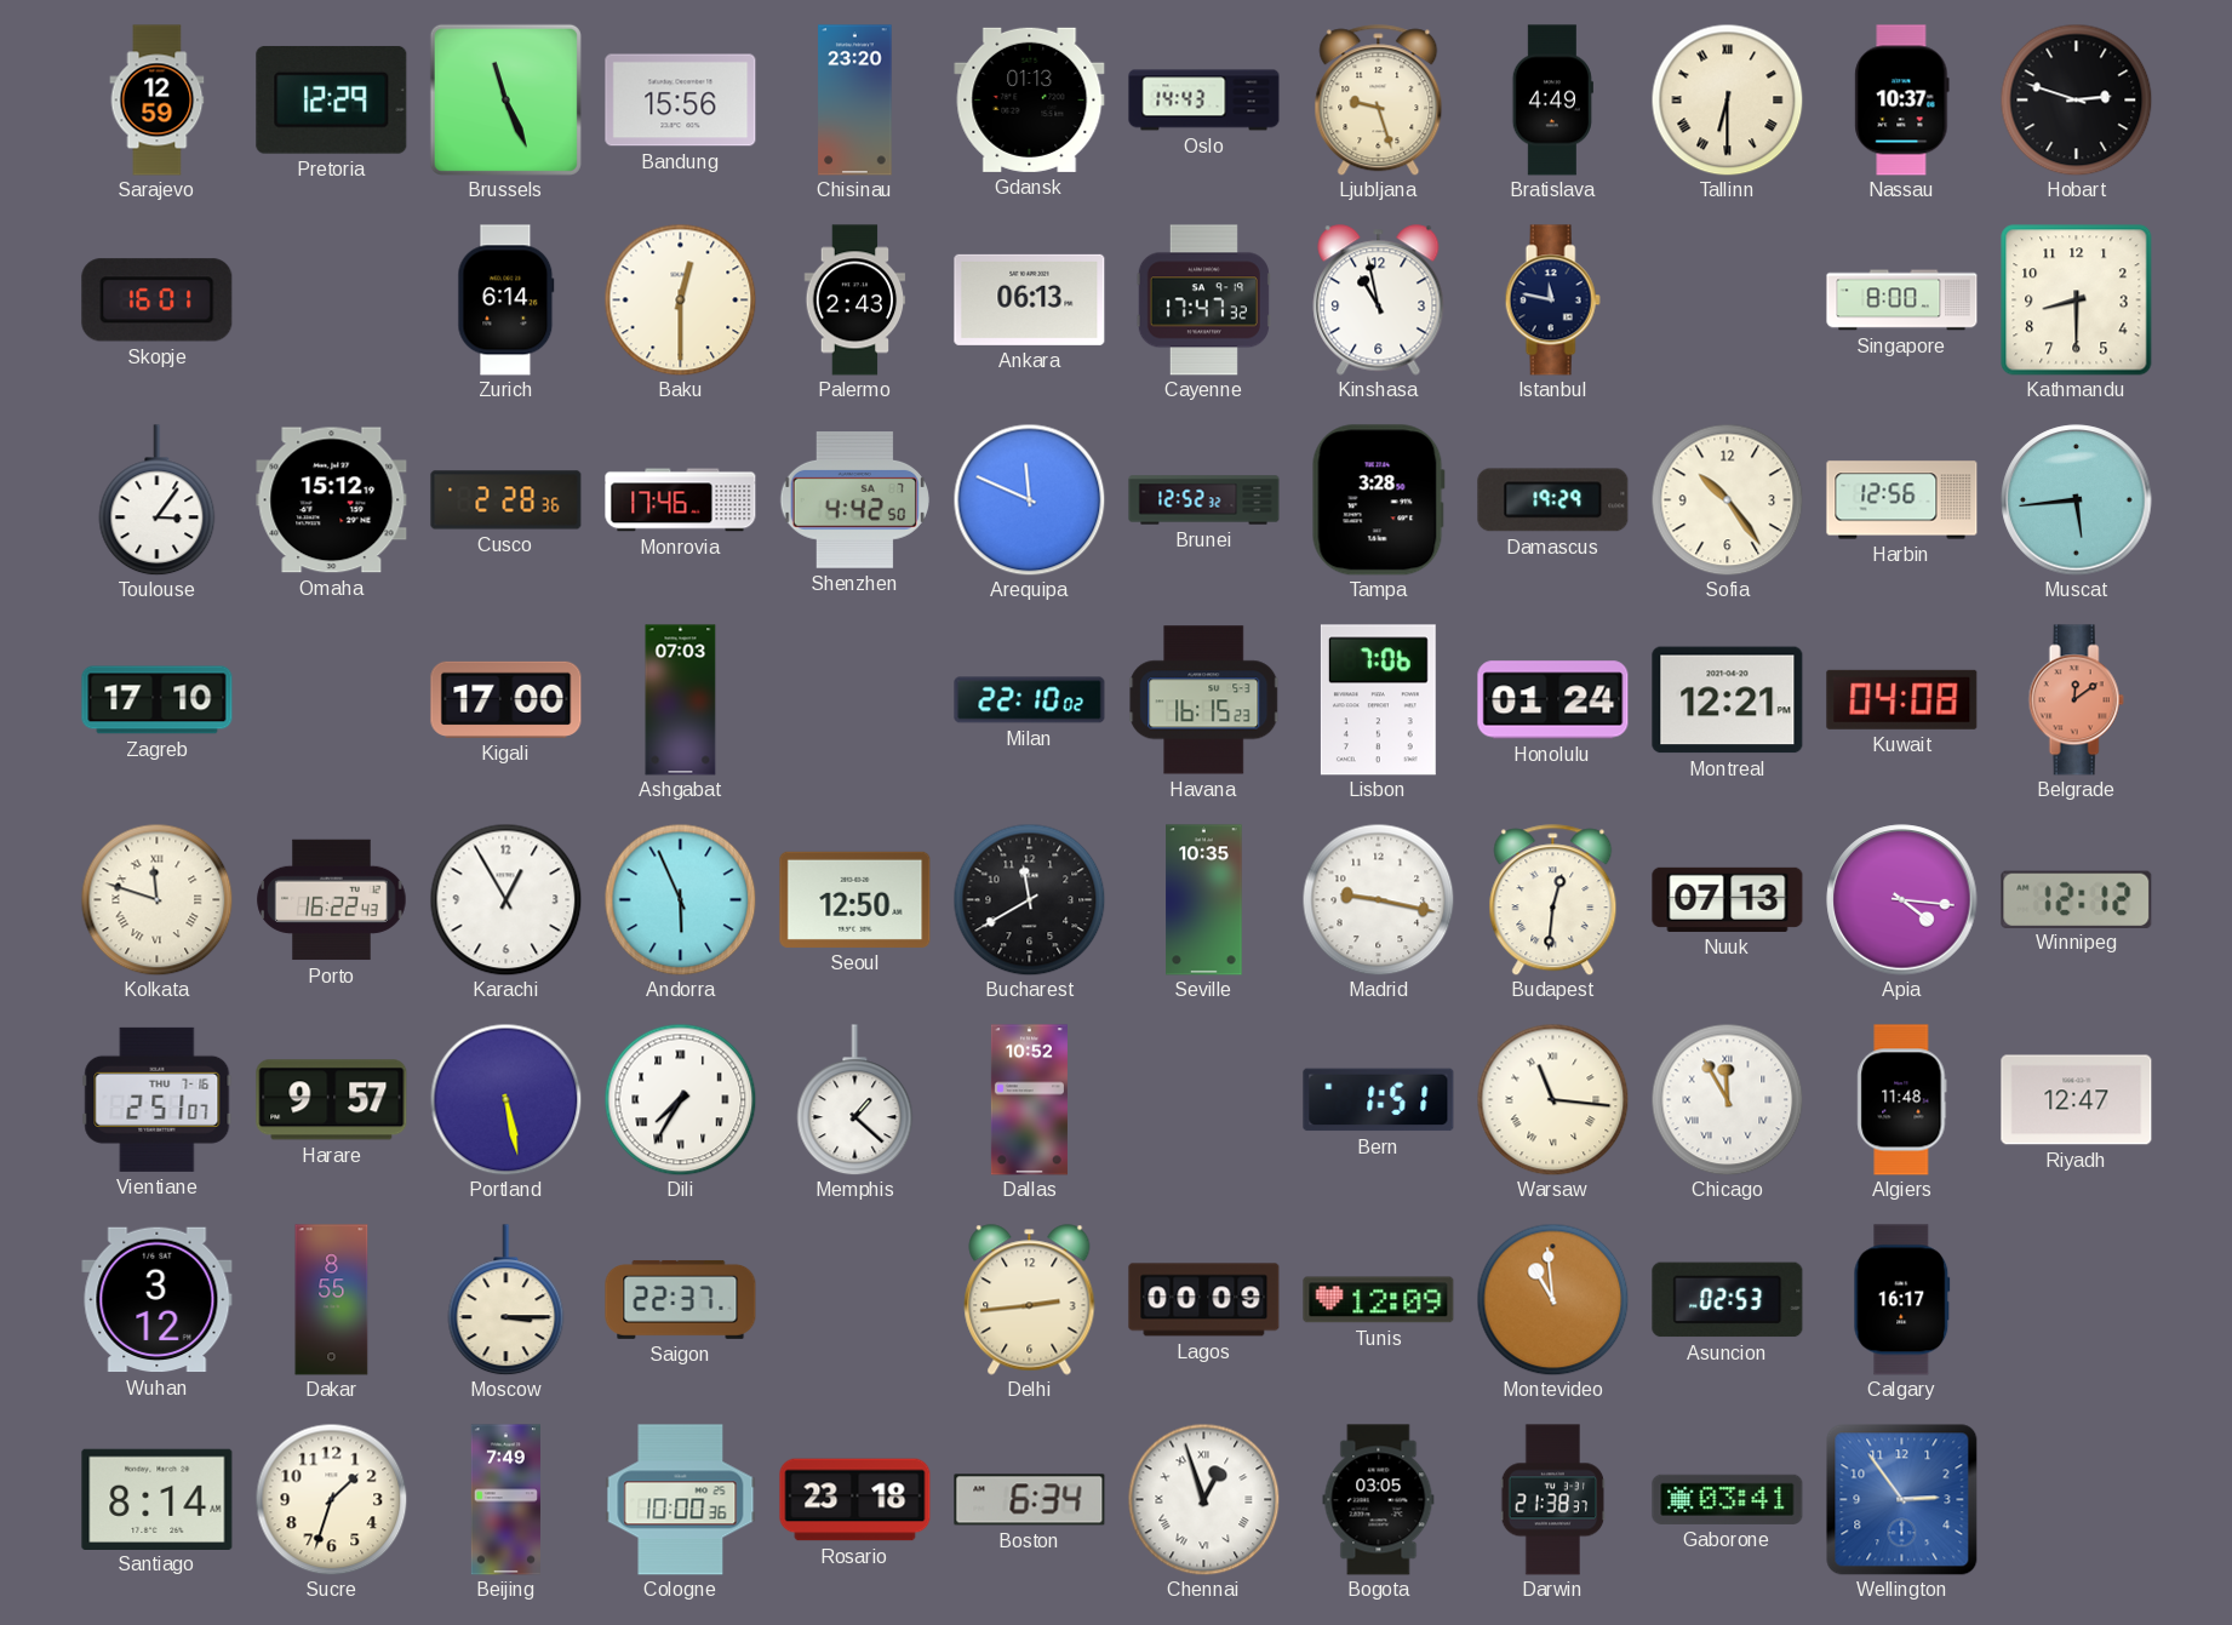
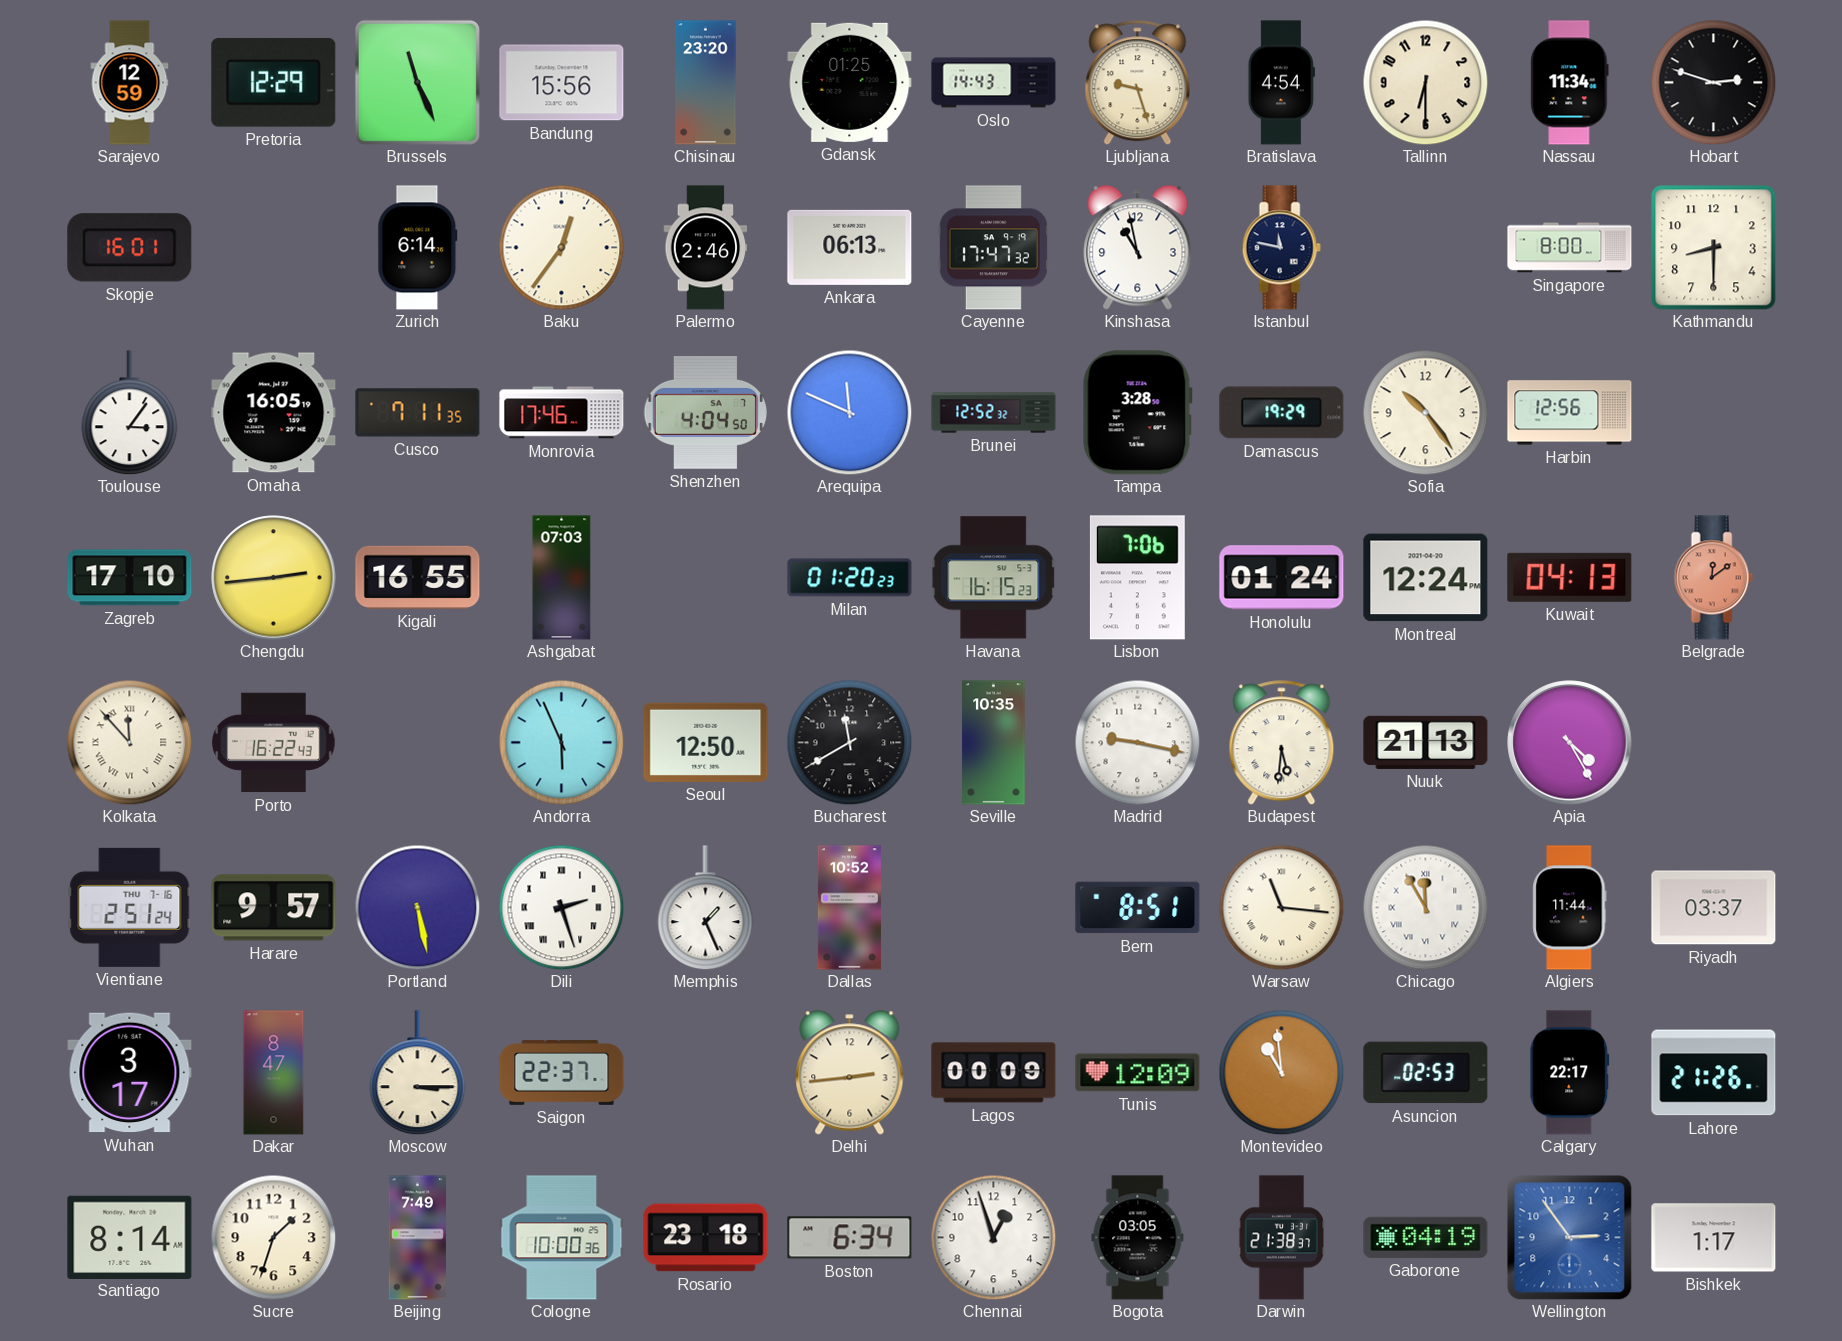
Gdansk: 01:13 -> 01:25 (850, 82)
Bratislava: 4:49 -> 4:54 (1281, 83)
Tallinn numerals: Roman -> Arabic (1425, 82)
Nassau: 10:37 -> 11:34 (1570, 83)
Baku: 12:30 -> 12:36 (561, 247)
Palermo: 2:43 -> 2:46 (706, 248)
Omaha: 15:12 -> 16:05 (274, 413)
Cusco: 2:28 -> 7:11 (418, 413)
Shenzhen: 4:42 -> 4:04 (705, 412)
Muscat: 5:44 -> none (2077, 500)
Chengdu: none -> 2:44 (274, 578)
Kigali: 17:00 -> 16:55 (418, 577)
Milan: 22:10 -> 01:20 (850, 578)
Montreal: 12:21 -> 12:24 (1426, 578)
Kuwait: 04:08 -> 04:13 (1570, 577)
Kolkata: 11:48 -> 11:53 (129, 742)
Karachi: 12:55 -> none (505, 899)
Budapest: 12:31 -> 5:31 (1282, 743)
Nuuk: 07:13 -> 21:13 (1426, 742)
Apia: 4:16 -> 4:25 (1570, 743)
Winnipeg: 12:12 -> none (2077, 899)
Vientiane: 2:51:07 -> 2:51:24 (130, 907)
Dili: 7:35 -> 2:27 (561, 907)
Memphis: 1:22 -> 1:26 (706, 908)
Bern: 1:51 -> 8:51 (1138, 908)
Algiers: 11:48 -> 11:44 (1570, 908)
Riyadh: 12:47 -> 03:37 (1714, 908)
Wuhan: 3:12 -> 3:17 (130, 1073)
Dakar: 8:55 -> 8:47 (274, 1073)
Calgary: 16:17 -> 22:17 (1570, 1073)
Lahore: none -> 21:26 (1714, 1073)
Chennai numerals: Roman -> Arabic (993, 1237)
Gaborone: 03:41 -> 04:19 (1426, 1237)
Bishkek: none -> 1:17 (1714, 1238)
